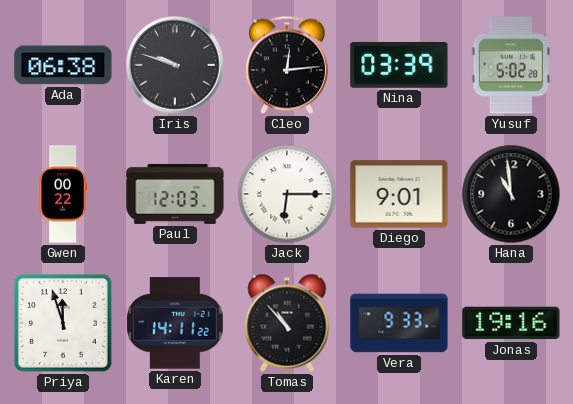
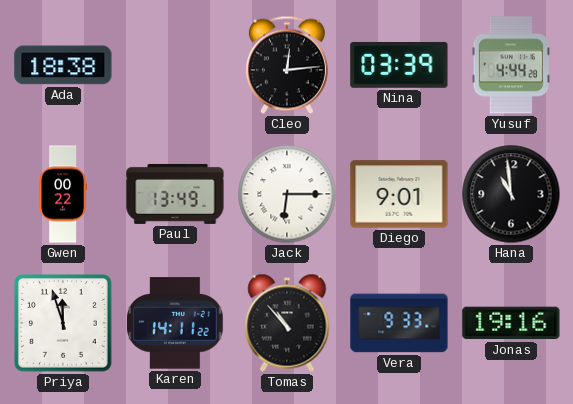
Ada: 06:38 -> 18:38 (63, 65)
Iris: 9:48 -> none (175, 65)
Yusuf: 5:02 -> 4:44 (511, 65)
Paul: 12:03 -> 13:49 (175, 194)
